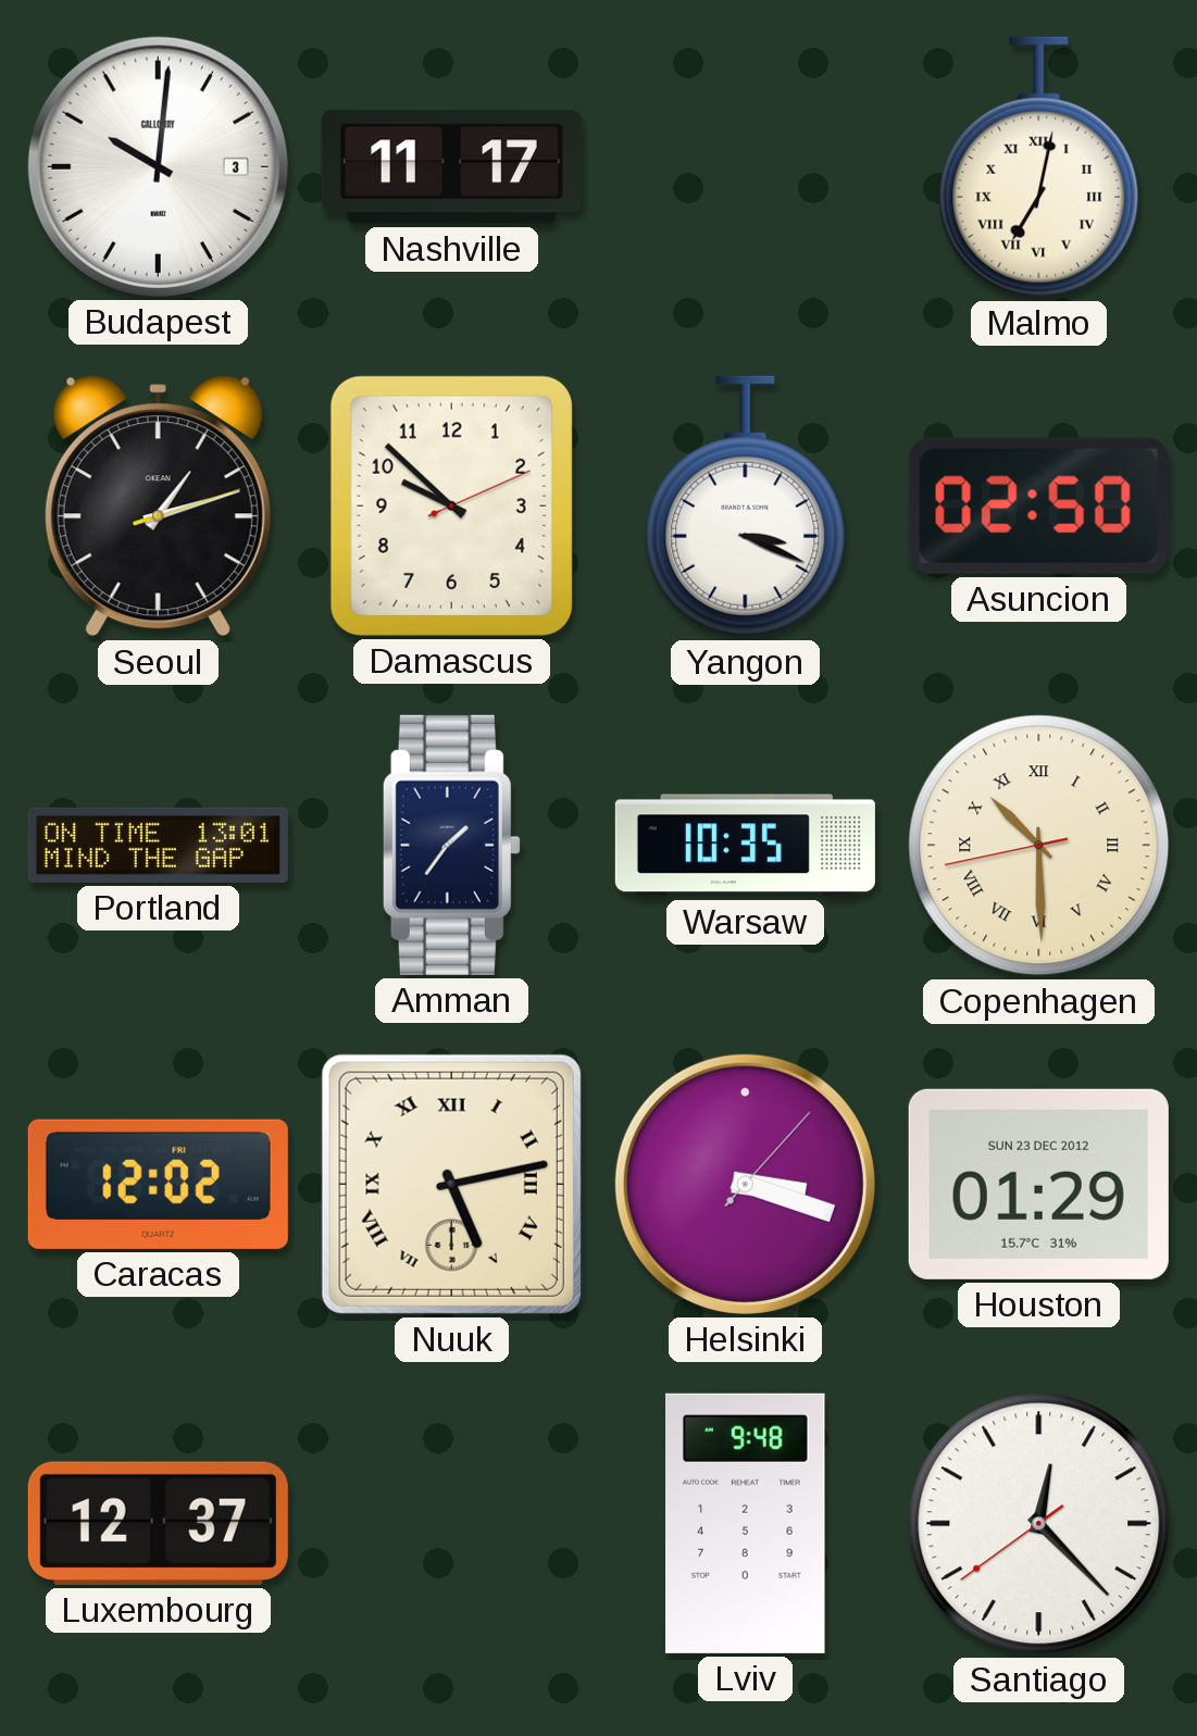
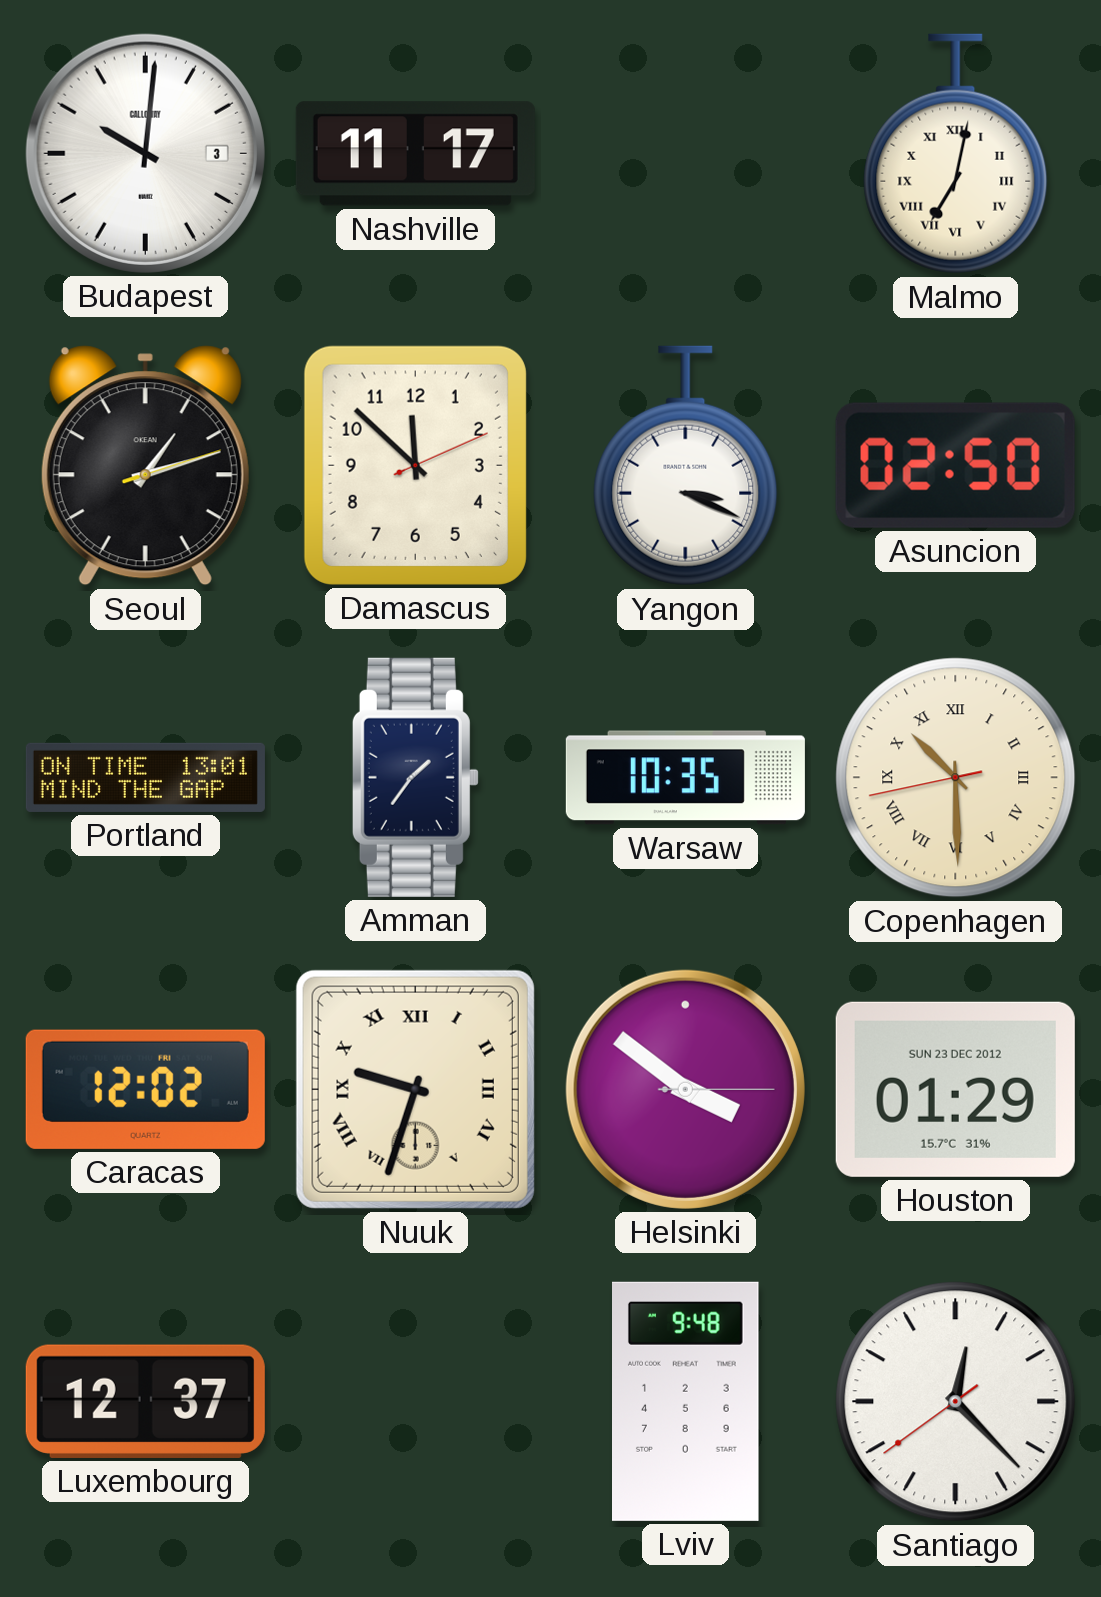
Damascus: 9:52 -> 11:52 (415, 465)
Nuuk: 5:13 -> 9:33 (415, 1089)
Helsinki: 3:18 -> 3:51 (685, 1089)
